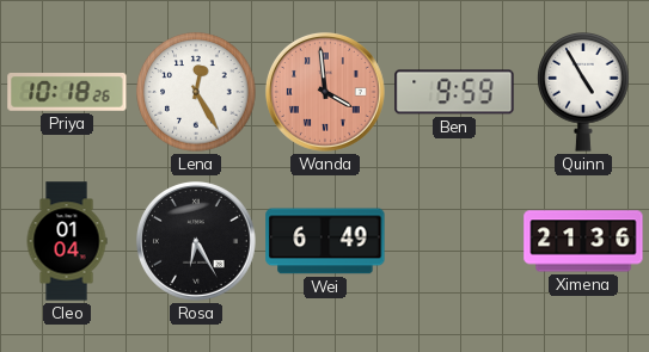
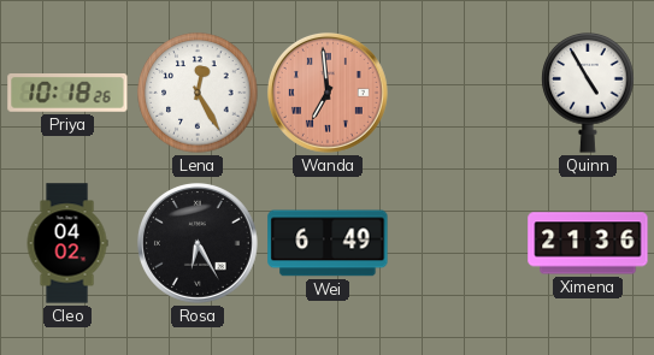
Wanda: 3:59 -> 6:59 (328, 93)
Ben: 9:59 -> none (454, 92)
Cleo: 01:04 -> 04:02 (67, 243)
